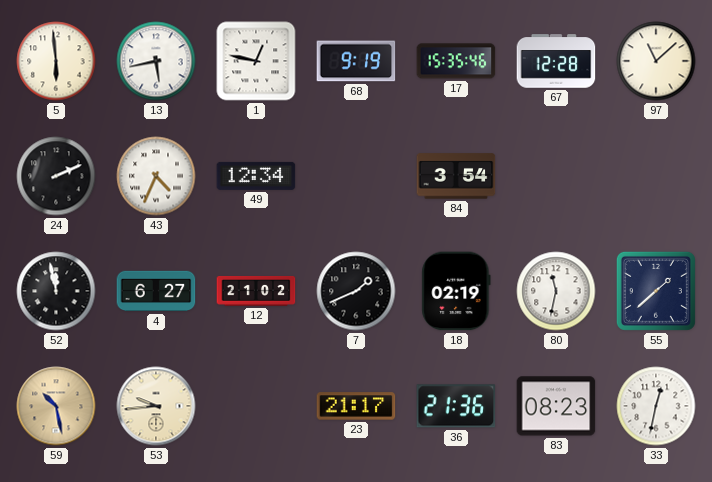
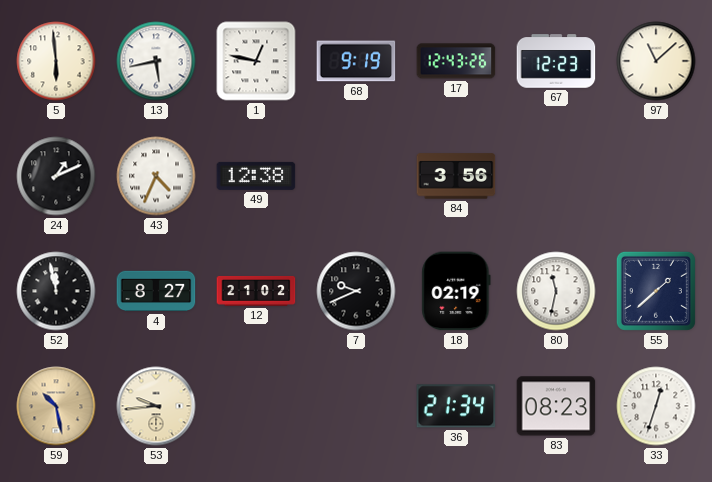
17: 15:35 -> 12:43 (456, 61)
67: 12:28 -> 12:23 (556, 61)
24: 2:11 -> 1:11 (56, 176)
49: 12:34 -> 12:38 (256, 176)
84: 3:54 -> 3:56 (456, 176)
4: 6:27 -> 8:27 (156, 291)
7: 1:41 -> 9:41 (356, 291)
23: 21:17 -> none (356, 406)
36: 21:36 -> 21:34 (456, 406)
33: 12:32 -> 12:33 (656, 406)
